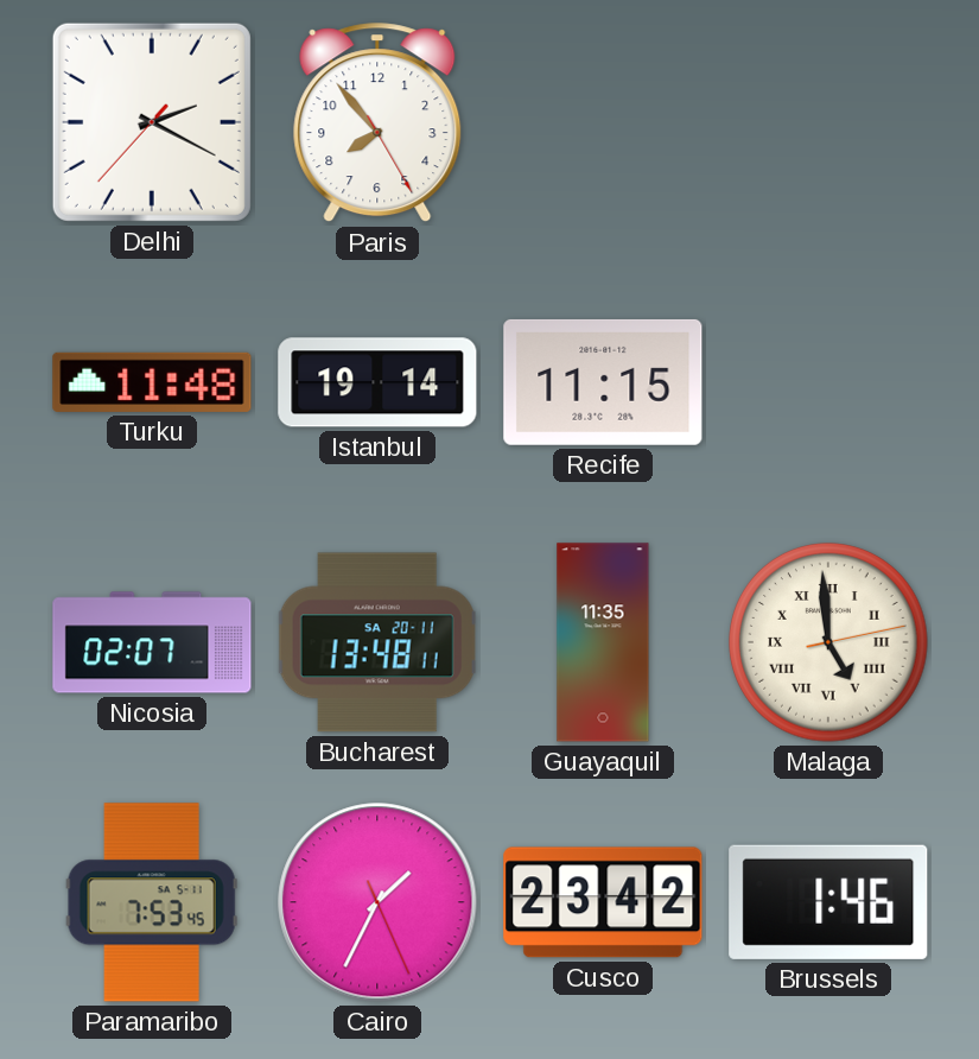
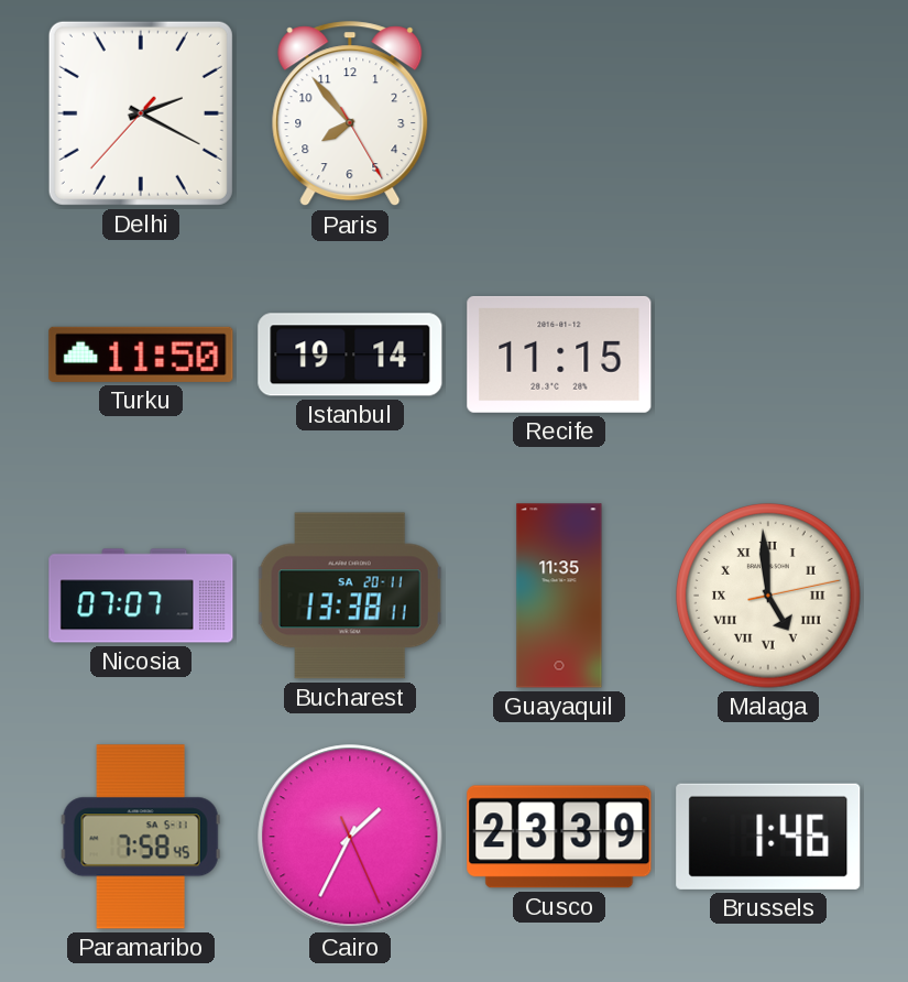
Turku: 11:48 -> 11:50 (141, 354)
Nicosia: 02:07 -> 07:07 (141, 596)
Bucharest: 13:48 -> 13:38 (350, 596)
Paramaribo: 7:53 -> 7:58 (141, 837)
Cusco: 23:42 -> 23:39 (559, 837)
